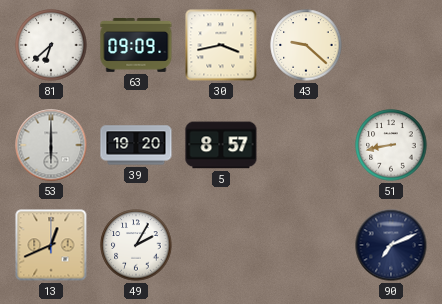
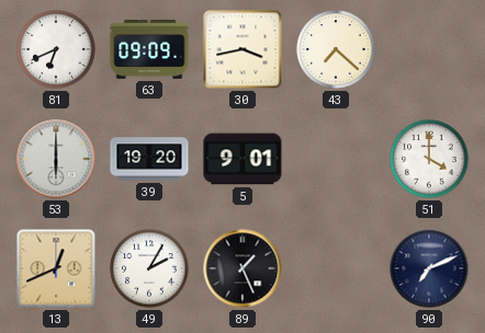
81: 6:38 -> 6:41 (56, 49)
43: 9:22 -> 7:22 (336, 49)
5: 8:57 -> 9:01 (243, 159)
51: 8:43 -> 4:00 (429, 159)
89: none -> 1:26 (243, 268)
